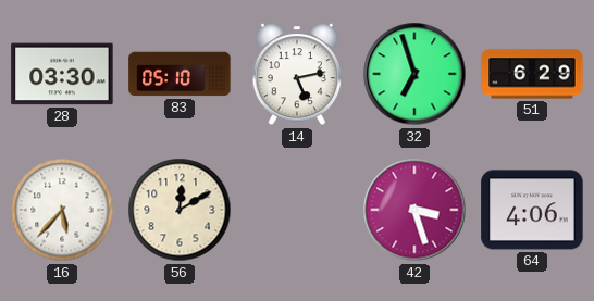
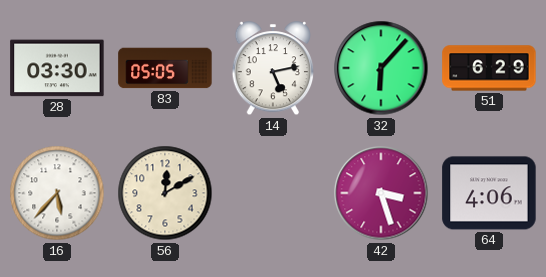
83: 05:10 -> 05:05 (165, 68)
32: 6:57 -> 6:07 (381, 68)
